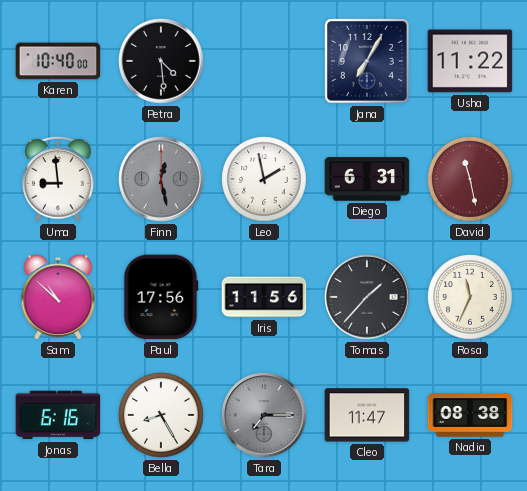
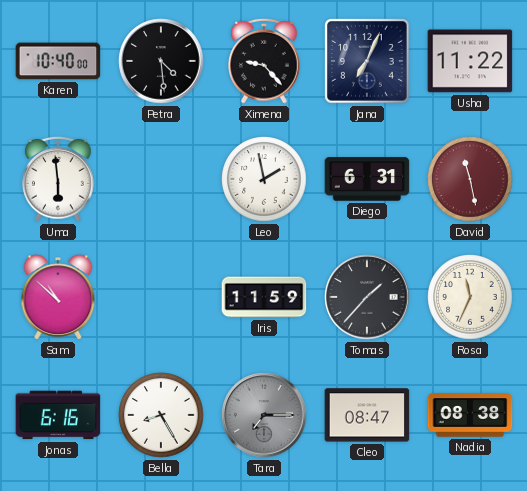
Ximena: none -> 9:23 (264, 61)
Jana: 7:05 -> 7:04 (367, 61)
Uma: 8:59 -> 5:59 (58, 179)
Finn: 12:28 -> none (161, 179)
Paul: 17:56 -> none (161, 297)
Iris: 11:56 -> 11:59 (264, 297)
Cleo: 11:47 -> 08:47 (367, 415)
